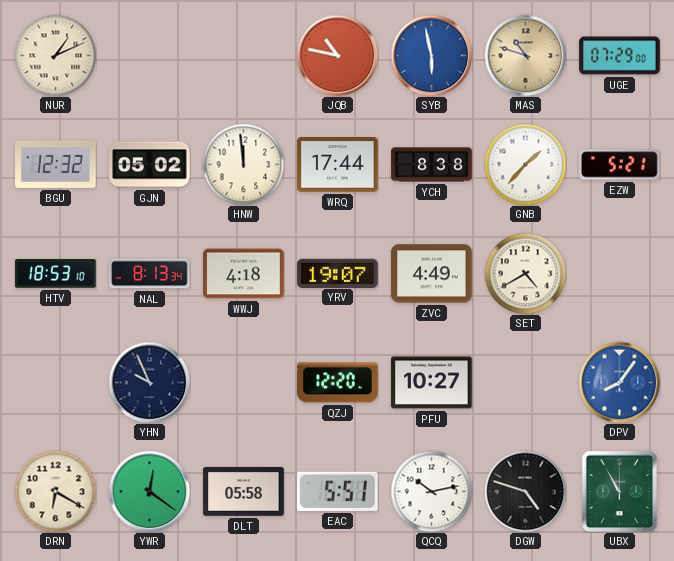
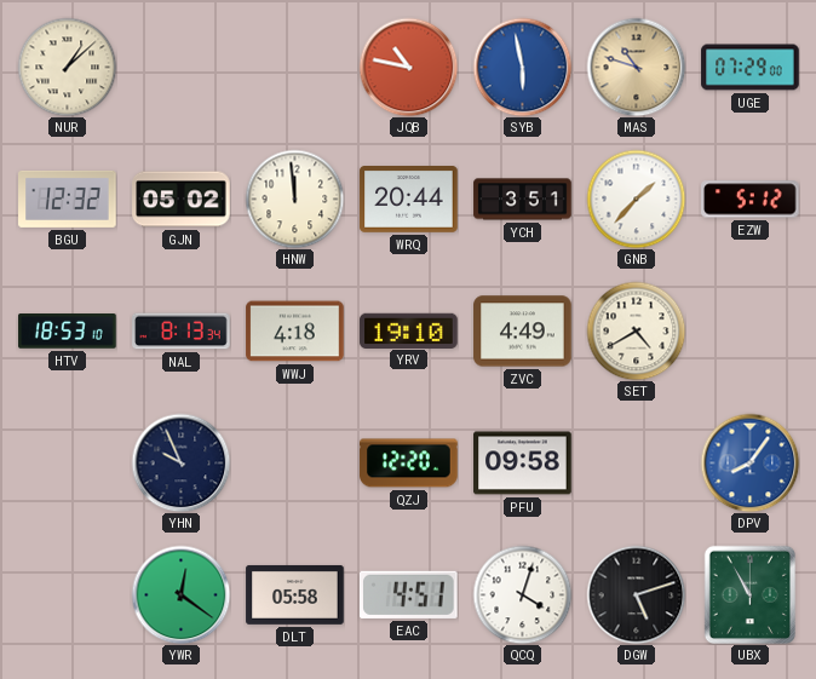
NUR: 1:11 -> 1:08 (67, 67)
WRQ: 17:44 -> 20:44 (409, 200)
YCH: 8:38 -> 3:51 (523, 200)
EZW: 5:21 -> 5:12 (751, 200)
YRV: 19:07 -> 19:10 (409, 330)
PFU: 10:27 -> 09:58 (523, 464)
DRN: 6:20 -> none (55, 491)
EAC: 5:51 -> 4:51 (408, 594)
QCQ: 10:13 -> 4:03 (522, 594)
DGW: 4:48 -> 5:12 (636, 594)
